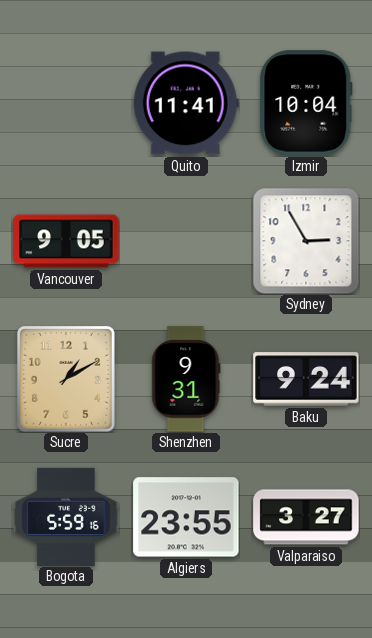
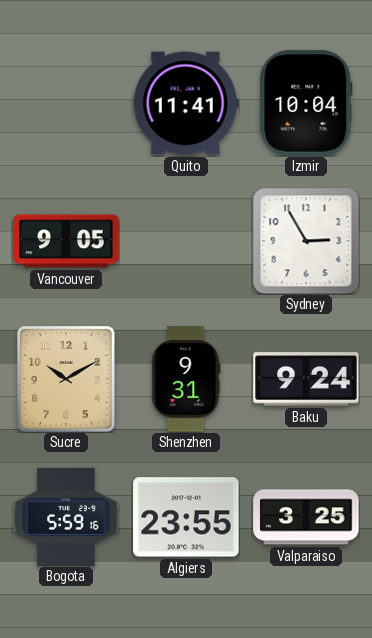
Sucre: 1:10 -> 10:10 (66, 379)
Valparaiso: 3:27 -> 3:25 (306, 517)
